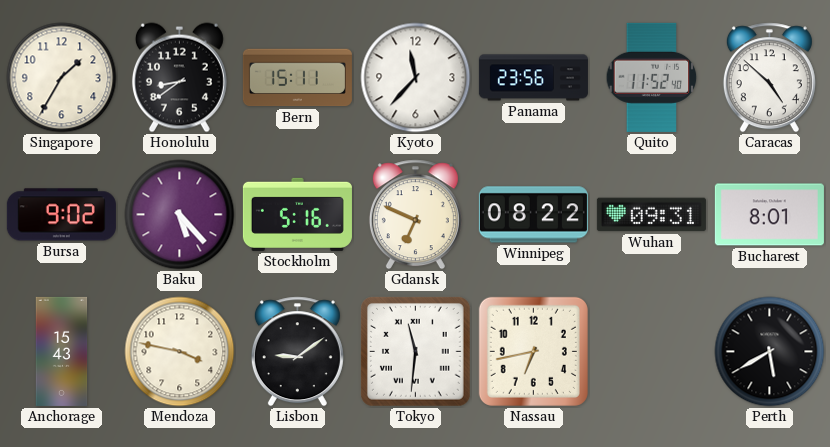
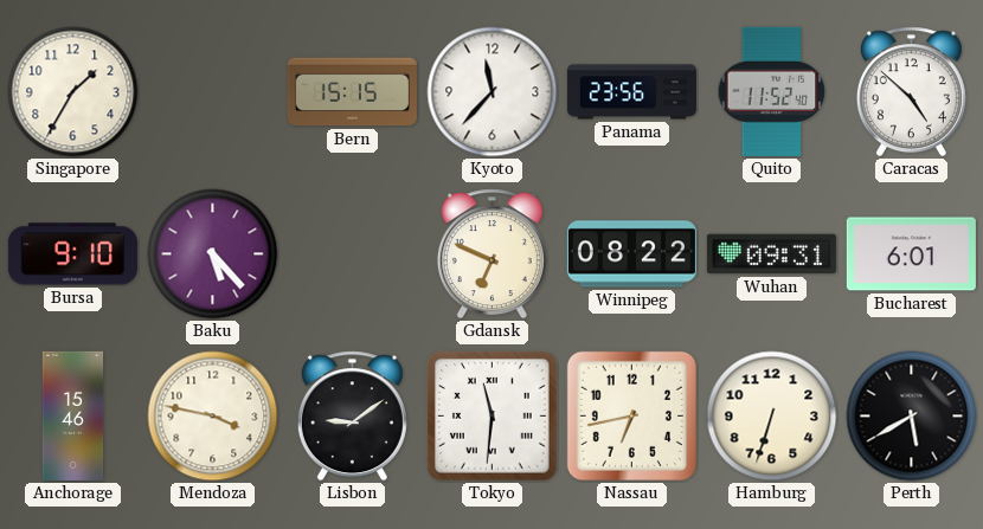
Honolulu: 8:39 -> none (179, 78)
Bern: 15:11 -> 15:15 (352, 92)
Bursa: 9:02 -> 9:10 (72, 254)
Stockholm: 5:16 -> none (297, 214)
Bucharest: 8:01 -> 6:01 (911, 254)
Anchorage: 15:43 -> 15:46 (73, 415)
Hamburg: none -> 6:33 (772, 417)
